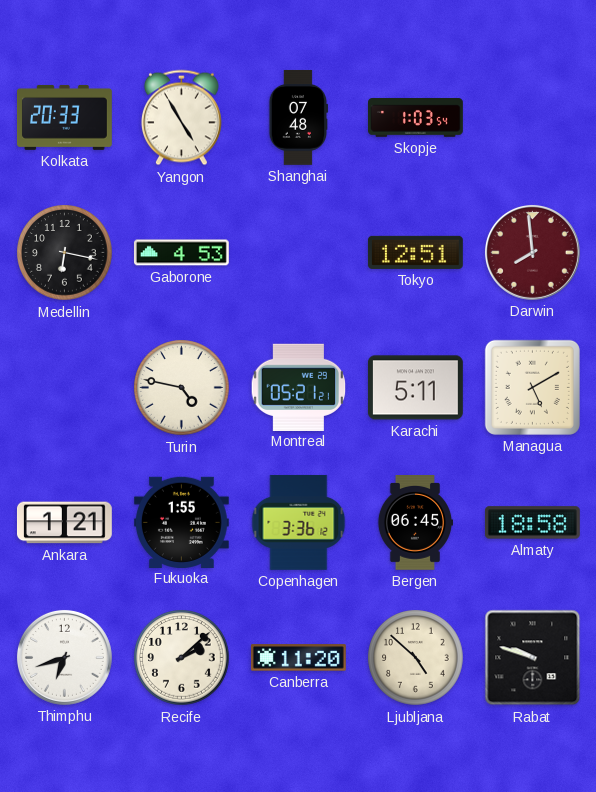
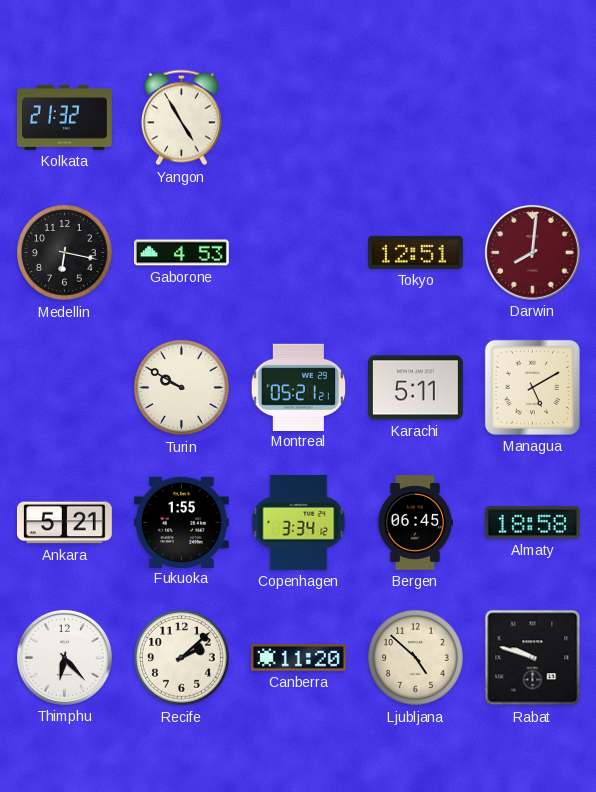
Kolkata: 20:33 -> 21:32 (65, 117)
Shanghai: 07:48 -> none (299, 117)
Skopje: 1:03 -> none (416, 118)
Darwin: 7:59 -> 8:01 (532, 252)
Turin: 4:47 -> 9:50 (182, 388)
Ankara: 1:21 -> 5:21 (64, 523)
Copenhagen: 3:36 -> 3:34 (299, 522)
Thimphu: 6:42 -> 6:23 (64, 657)
